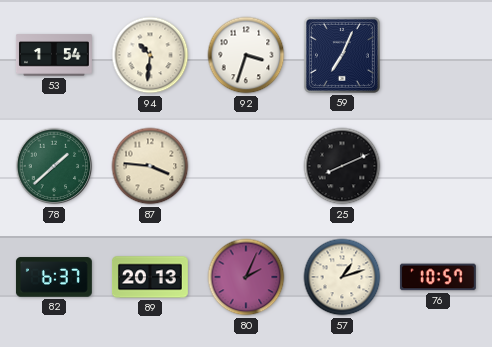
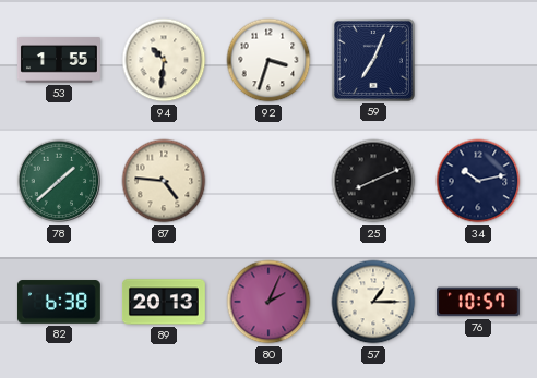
53: 1:54 -> 1:55 (59, 60)
87: 3:46 -> 4:46 (164, 181)
34: none -> 10:13 (478, 181)
82: 6:37 -> 6:38 (59, 302)
57: 1:12 -> 1:15 (373, 302)
